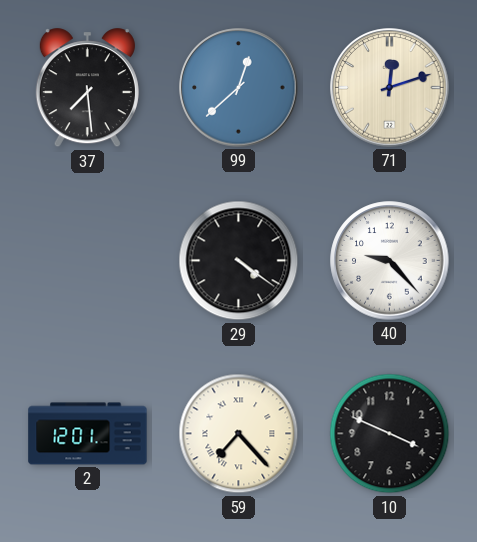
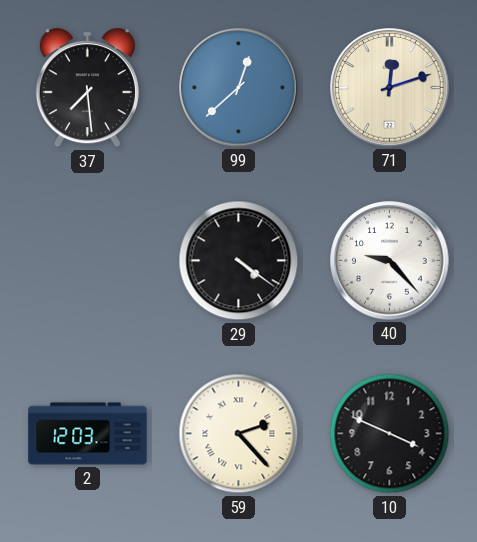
2: 12:01 -> 12:03 (88, 434)
59: 7:23 -> 2:23 (239, 434)
